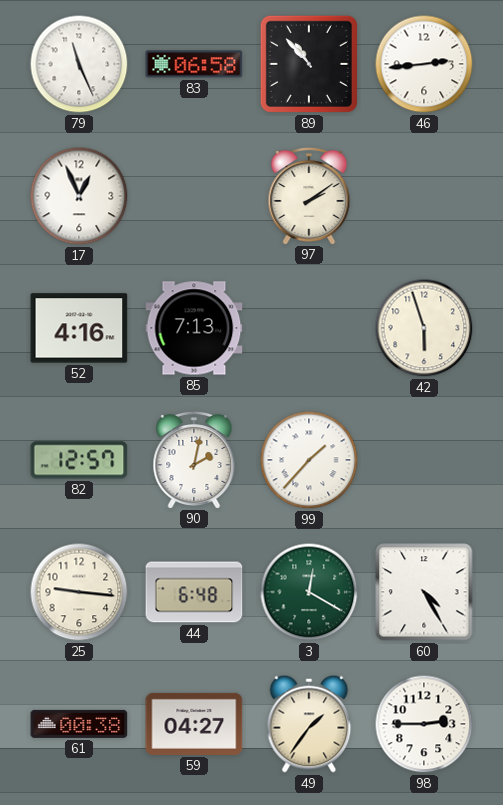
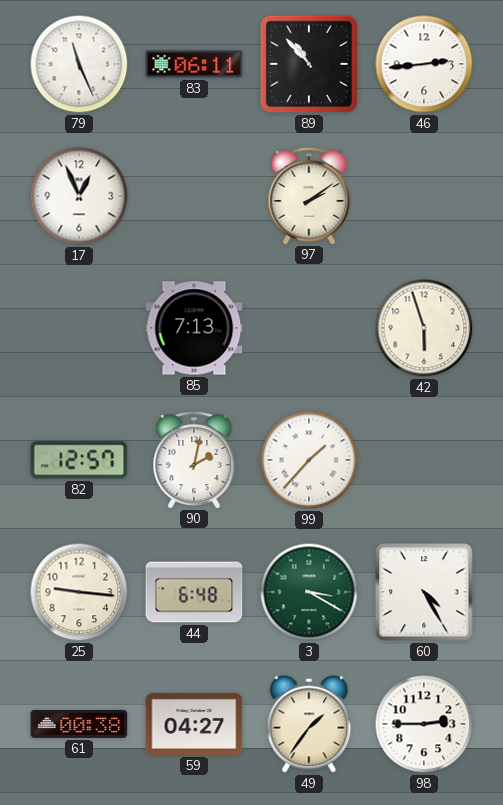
83: 06:58 -> 06:11 (194, 64)
52: 4:16 -> none (79, 328)
3: 12:20 -> 3:20 (309, 592)
